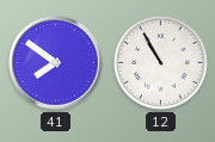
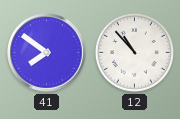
12: 10:55 -> 10:53 (134, 52)
